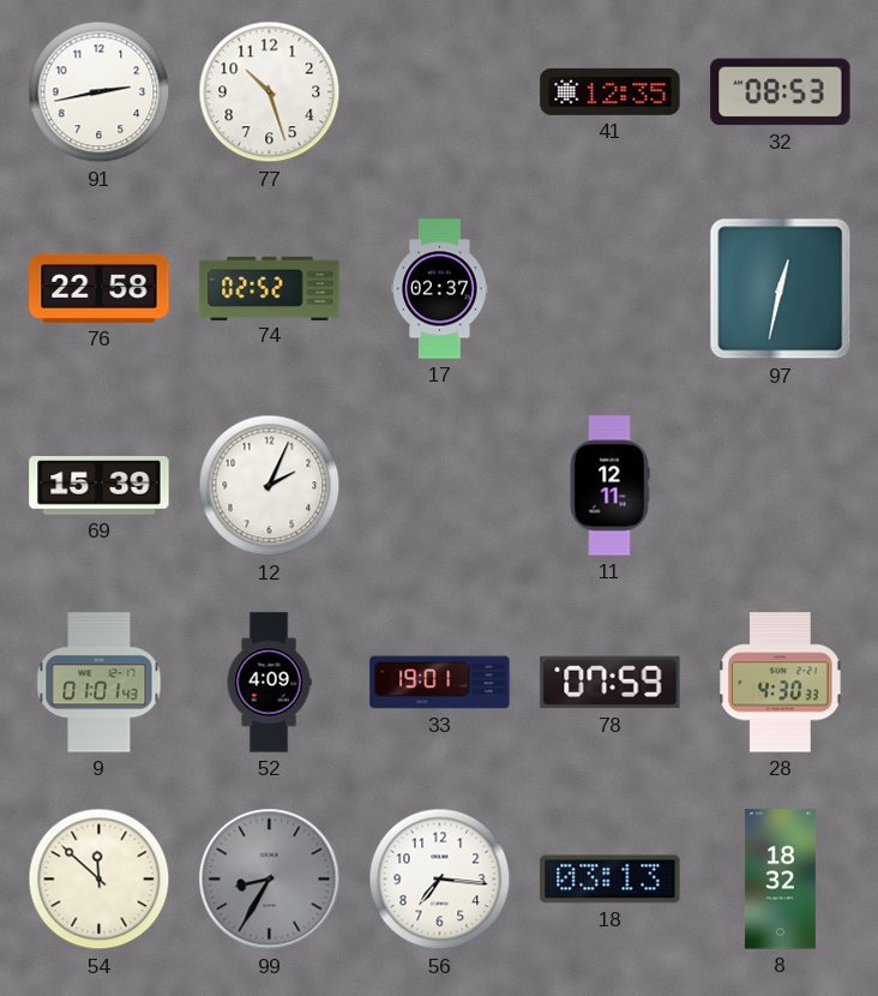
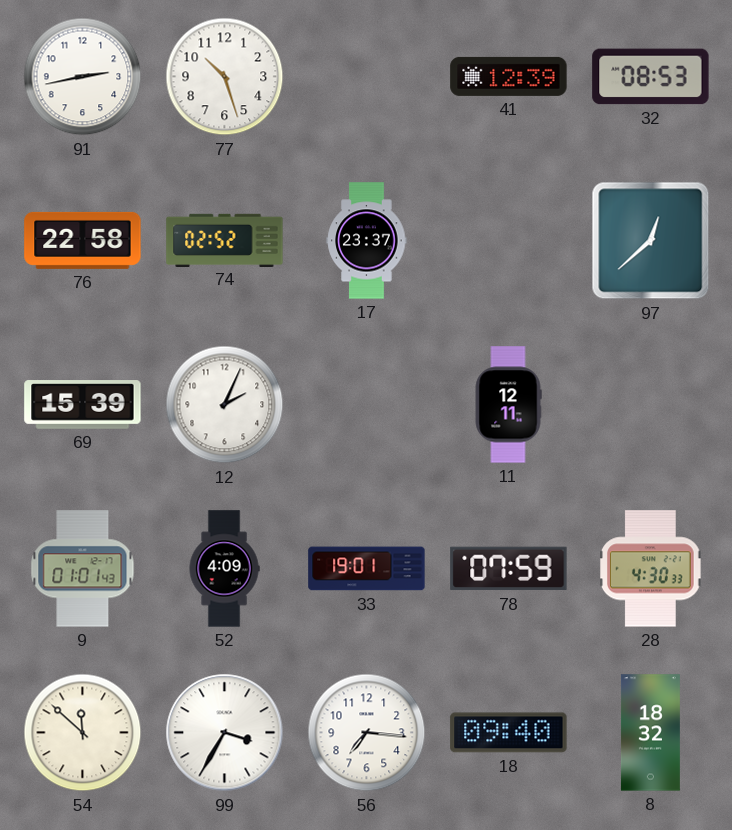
41: 12:35 -> 12:39 (509, 76)
17: 02:37 -> 23:37 (367, 241)
97: 12:32 -> 12:38 (651, 241)
99: 8:35 -> 3:35 (225, 733)
99 dial: grey -> white (225, 733)
18: 03:13 -> 09:40 (509, 733)
